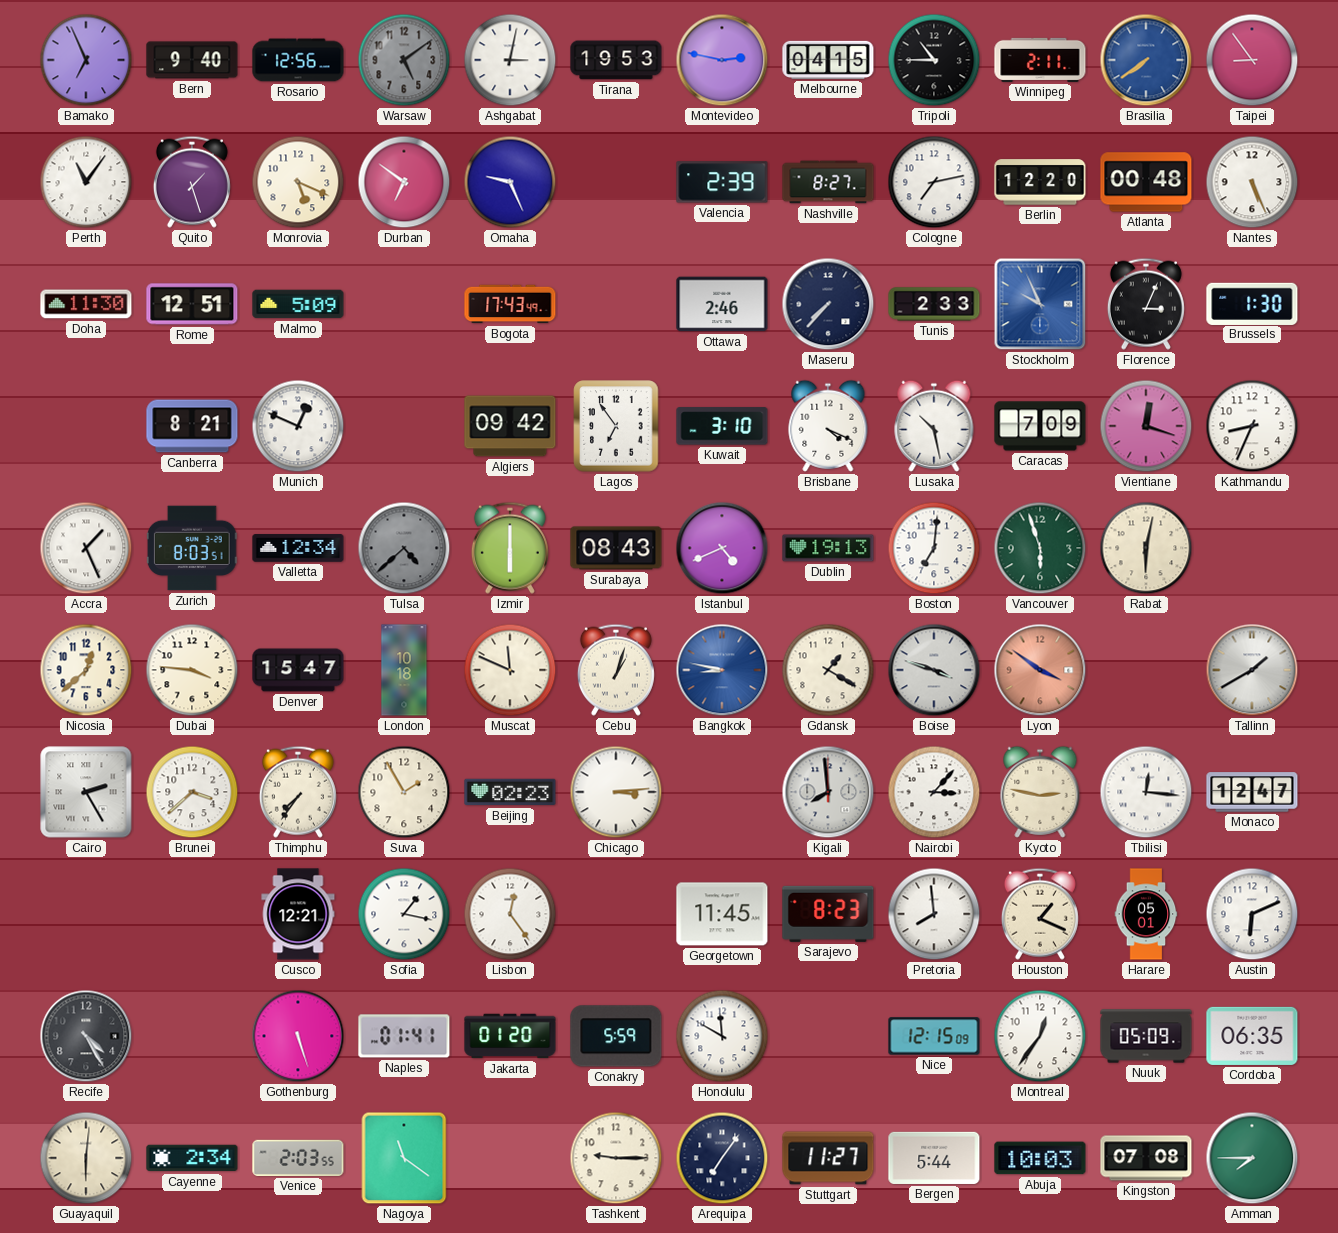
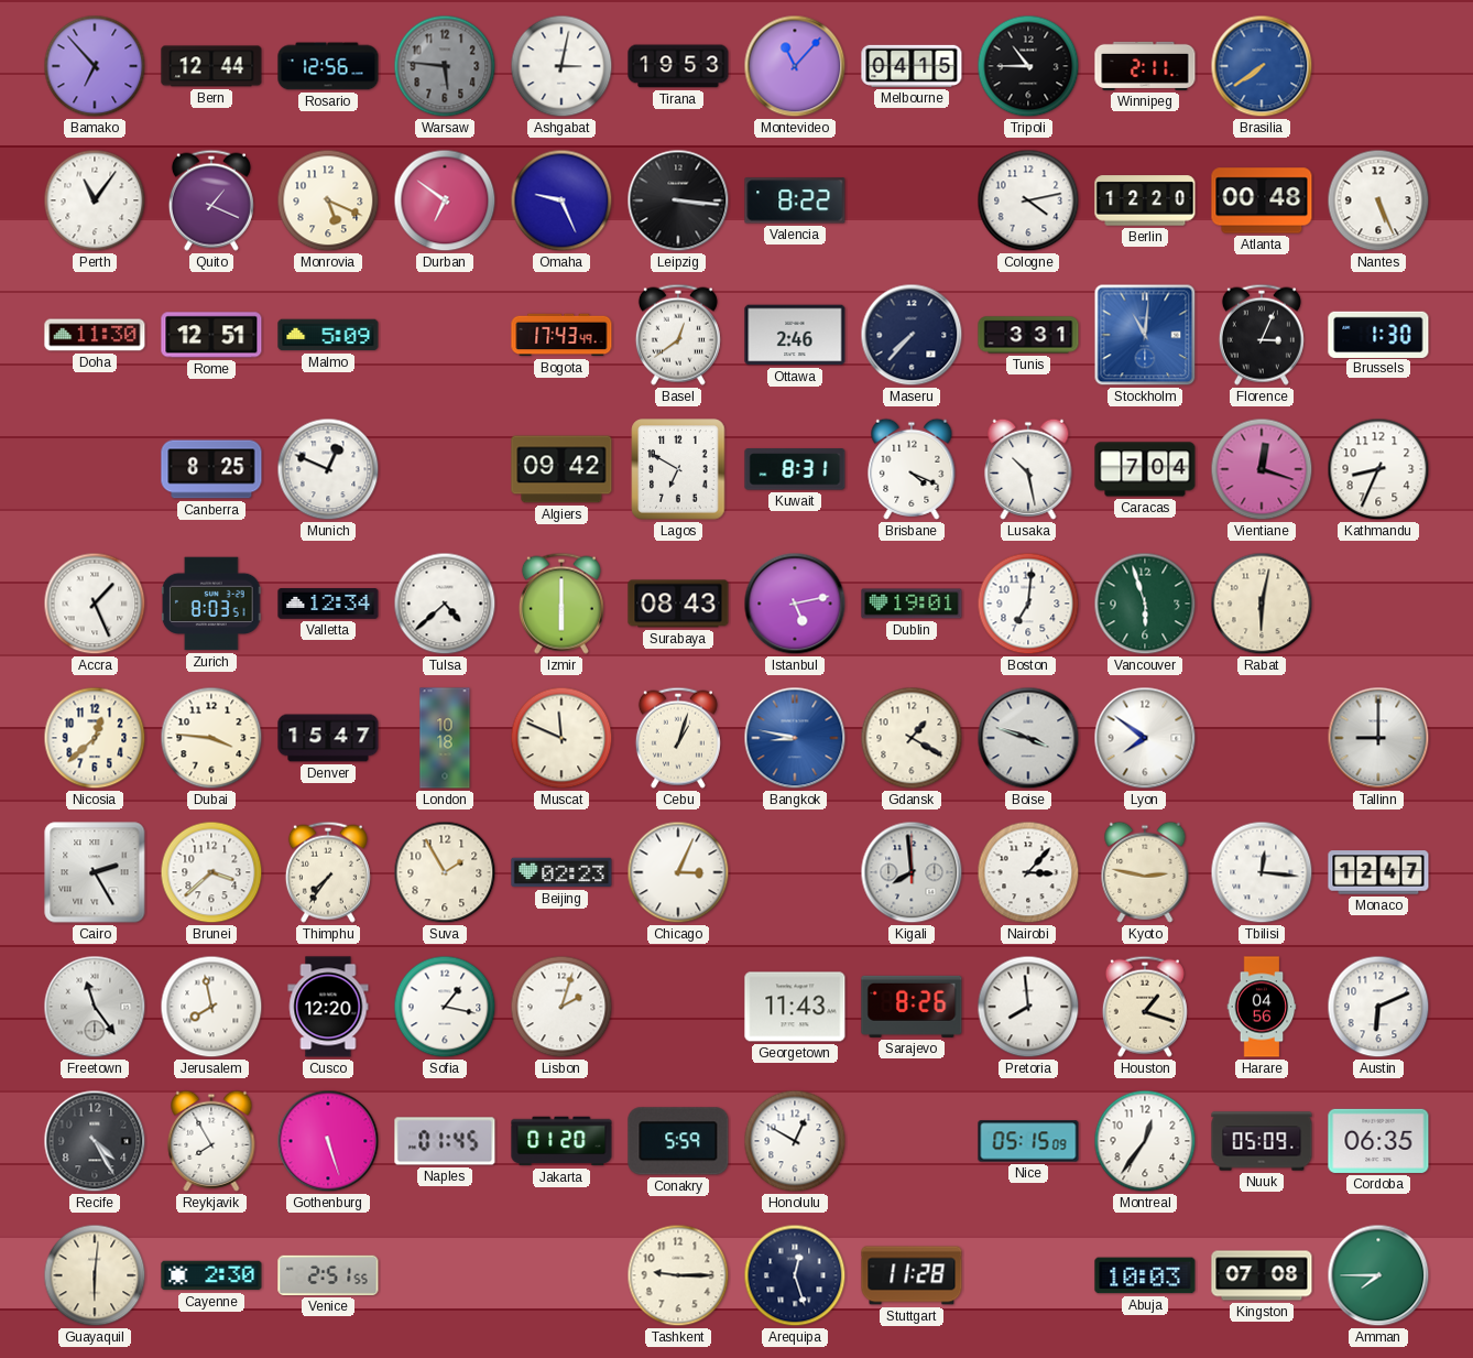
Bamako: 6:56 -> 6:53 (95, 66)
Bern: 9:40 -> 12:44 (211, 66)
Warsaw: 5:09 -> 5:46 (445, 66)
Montevideo: 2:47 -> 11:07 (795, 66)
Taipei: 8:54 -> none (1252, 60)
Quito: 1:27 -> 1:19 (211, 200)
Leipzig: none -> 3:16 (678, 200)
Valencia: 2:39 -> 8:22 (795, 200)
Nashville: 8:27 -> none (828, 182)
Cologne: 7:13 -> 4:13 (1028, 200)
Basel: none -> 12:39 (678, 335)
Tunis: 2:33 -> 3:31 (1028, 335)
Stockholm: 9:56 -> 11:01 (1145, 335)
Canberra: 8:21 -> 8:25 (211, 469)
Lagos: 6:54 -> 6:50 (678, 469)
Kuwait: 3:10 -> 8:31 (795, 469)
Caracas: 7:09 -> 7:04 (1145, 469)
Tulsa dial: grey -> white (445, 604)
Istanbul: 4:41 -> 5:13 (795, 604)
Dublin: 19:13 -> 19:01 (912, 604)
Lyon: 3:51 -> 7:51 (1145, 738)
Lyon dial: salmon -> white (1145, 738)
Tallinn: 1:40 -> 9:00 (1378, 738)
Chicago: 3:14 -> 3:04 (678, 872)
Freetown: none -> 11:24 (95, 1007)
Jerusalem: none -> 7:58 (211, 1007)
Cusco: 12:21 -> 12:20 (328, 1007)
Lisbon: 12:24 -> 2:03 (561, 1007)
Georgetown: 11:45 -> 11:43 (795, 1007)
Sarajevo: 8:23 -> 8:26 (912, 1007)
Houston: 1:19 -> 1:18 (1145, 1007)
Harare: 05:01 -> 04:56 (1262, 1007)
Reykjavik: none -> 7:55 (211, 1141)
Naples: 01:41 -> 01:45 (445, 1141)
Honolulu: 11:50 -> 12:50 (795, 1141)
Nice: 12:15 -> 05:15 (1028, 1141)
Cayenne: 2:34 -> 2:30 (211, 1275)
Venice: 2:03 -> 2:51 (328, 1275)
Nagoya: 11:21 -> none (404, 1158)
Arequipa: 7:06 -> 12:27 (795, 1275)
Stuttgart: 11:27 -> 11:28 (912, 1275)
Bergen: 5:44 -> none (934, 1158)
